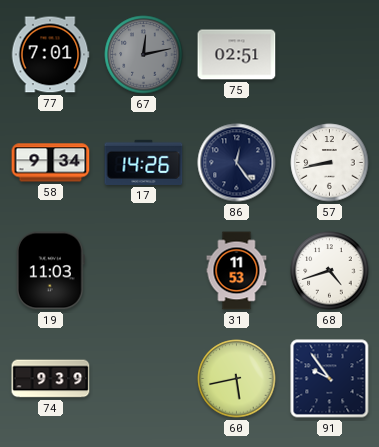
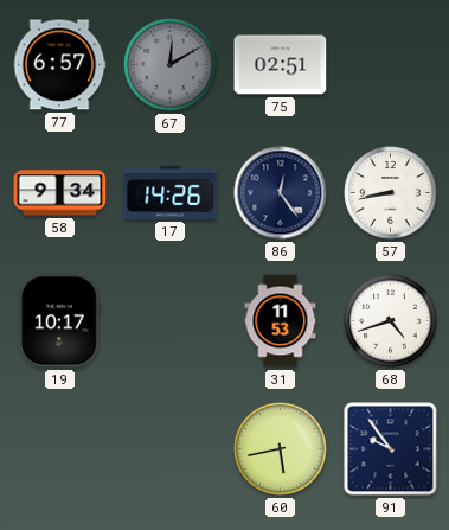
77: 7:01 -> 6:57 (59, 65)
67: 12:13 -> 12:10 (171, 65)
19: 11:03 -> 10:17 (59, 321)
74: 9:39 -> none (51, 379)
